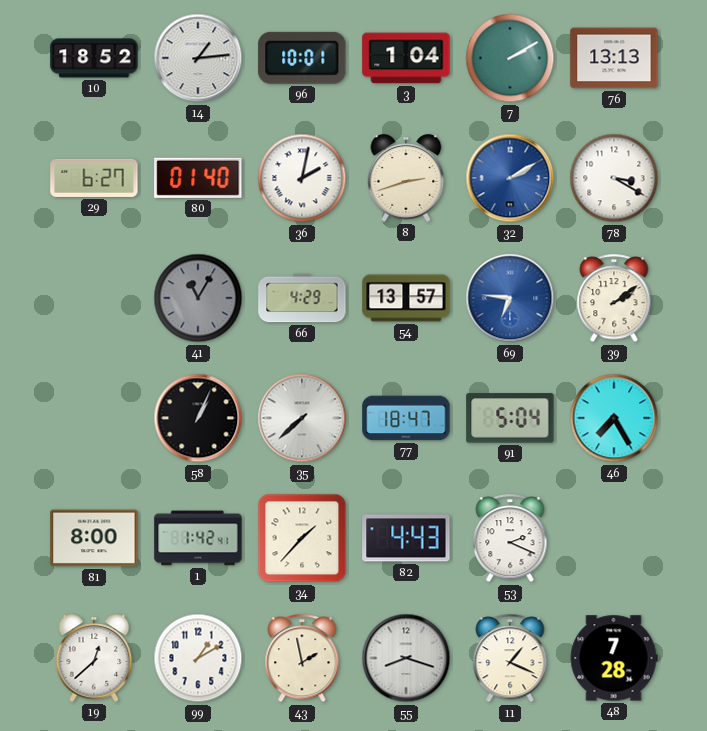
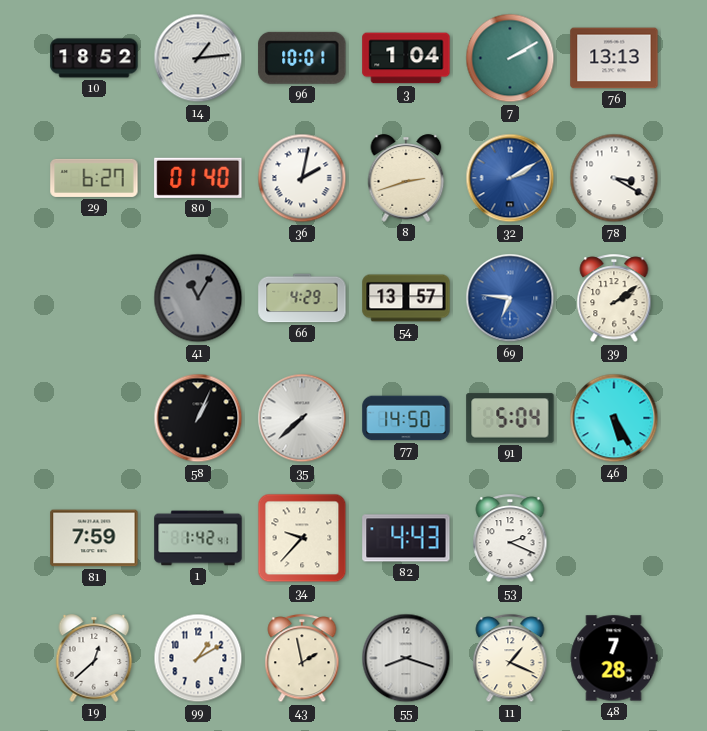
77: 18:47 -> 14:50 (406, 418)
46: 7:25 -> 5:25 (614, 418)
81: 8:00 -> 7:59 (94, 538)
34: 1:37 -> 9:37 (302, 538)
